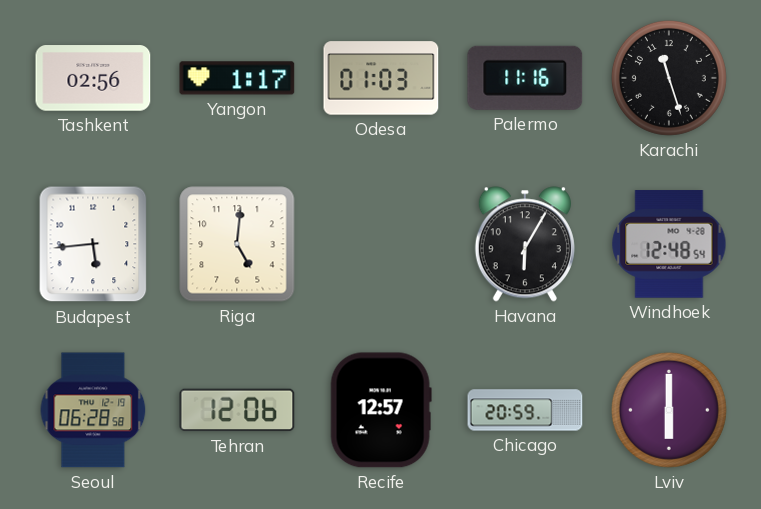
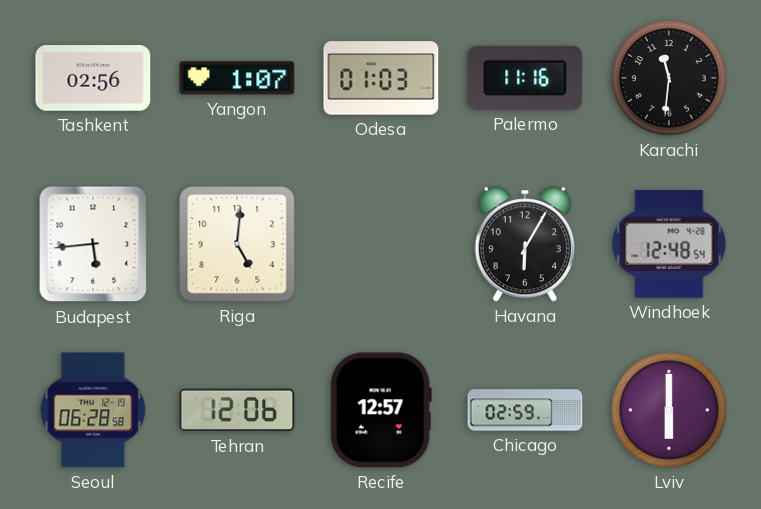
Yangon: 1:17 -> 1:07 (237, 78)
Karachi: 11:27 -> 11:31 (669, 78)
Chicago: 20:59 -> 02:59 (525, 410)
